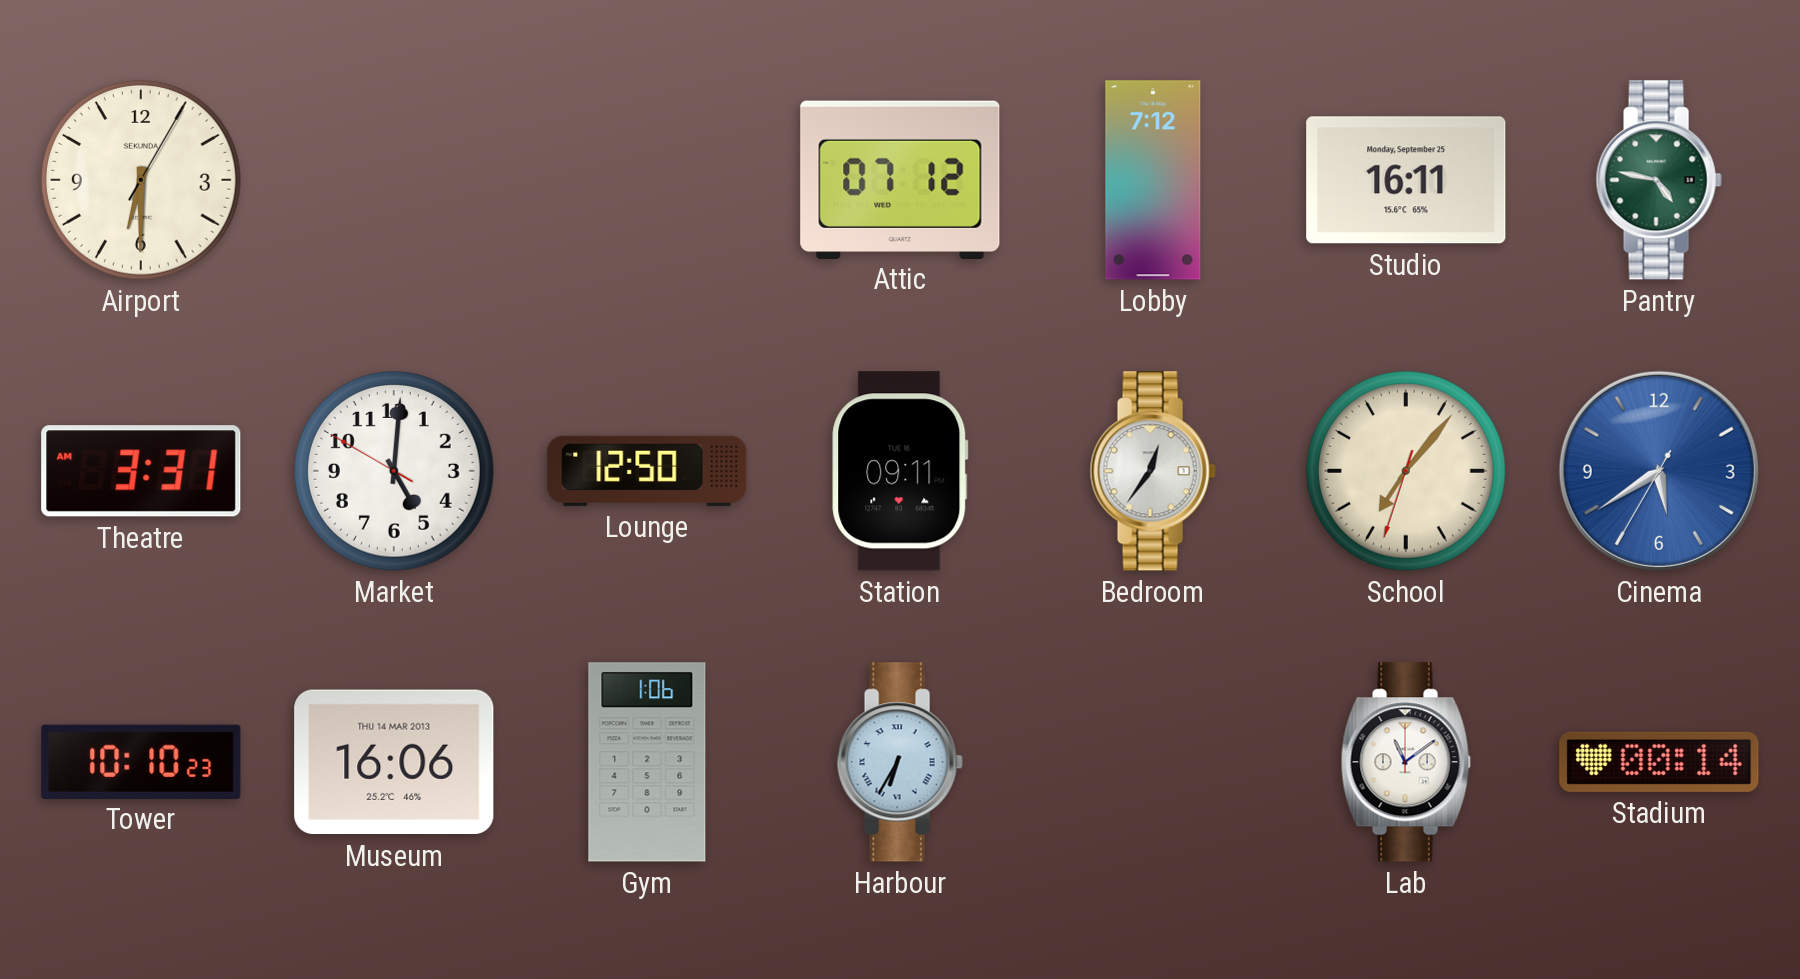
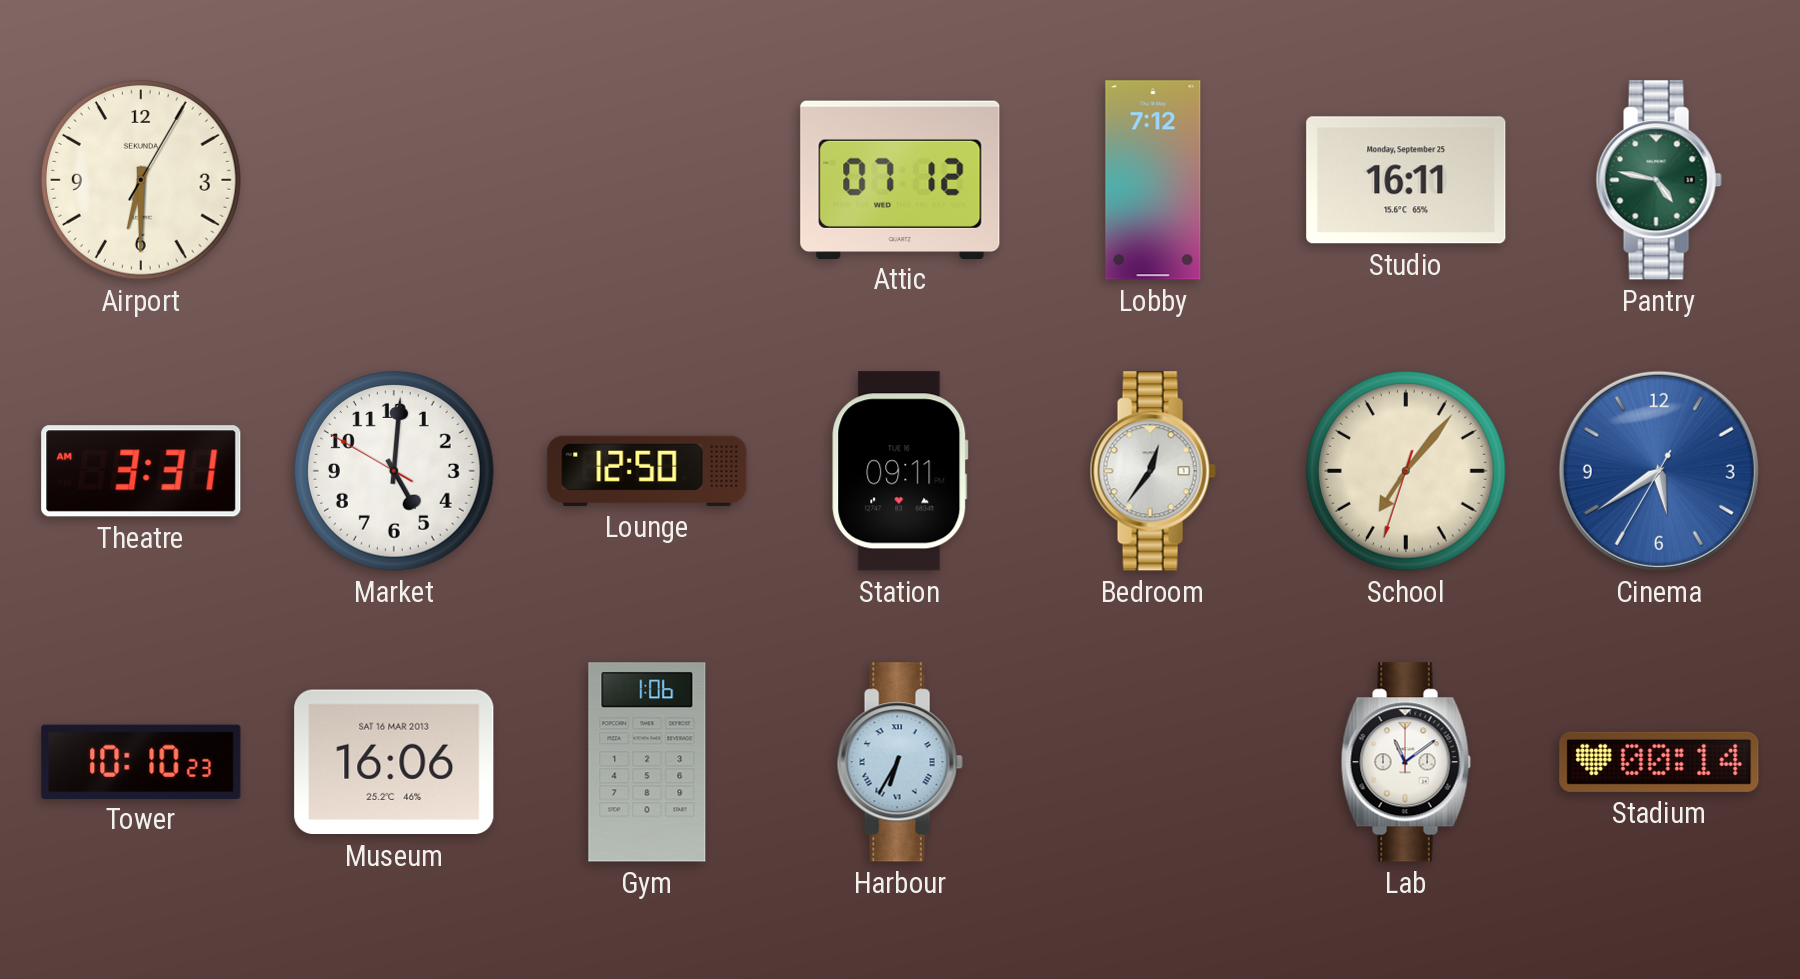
Museum date: THU 14 MAR 2013 -> SAT 16 MAR 2013 (394, 762)
